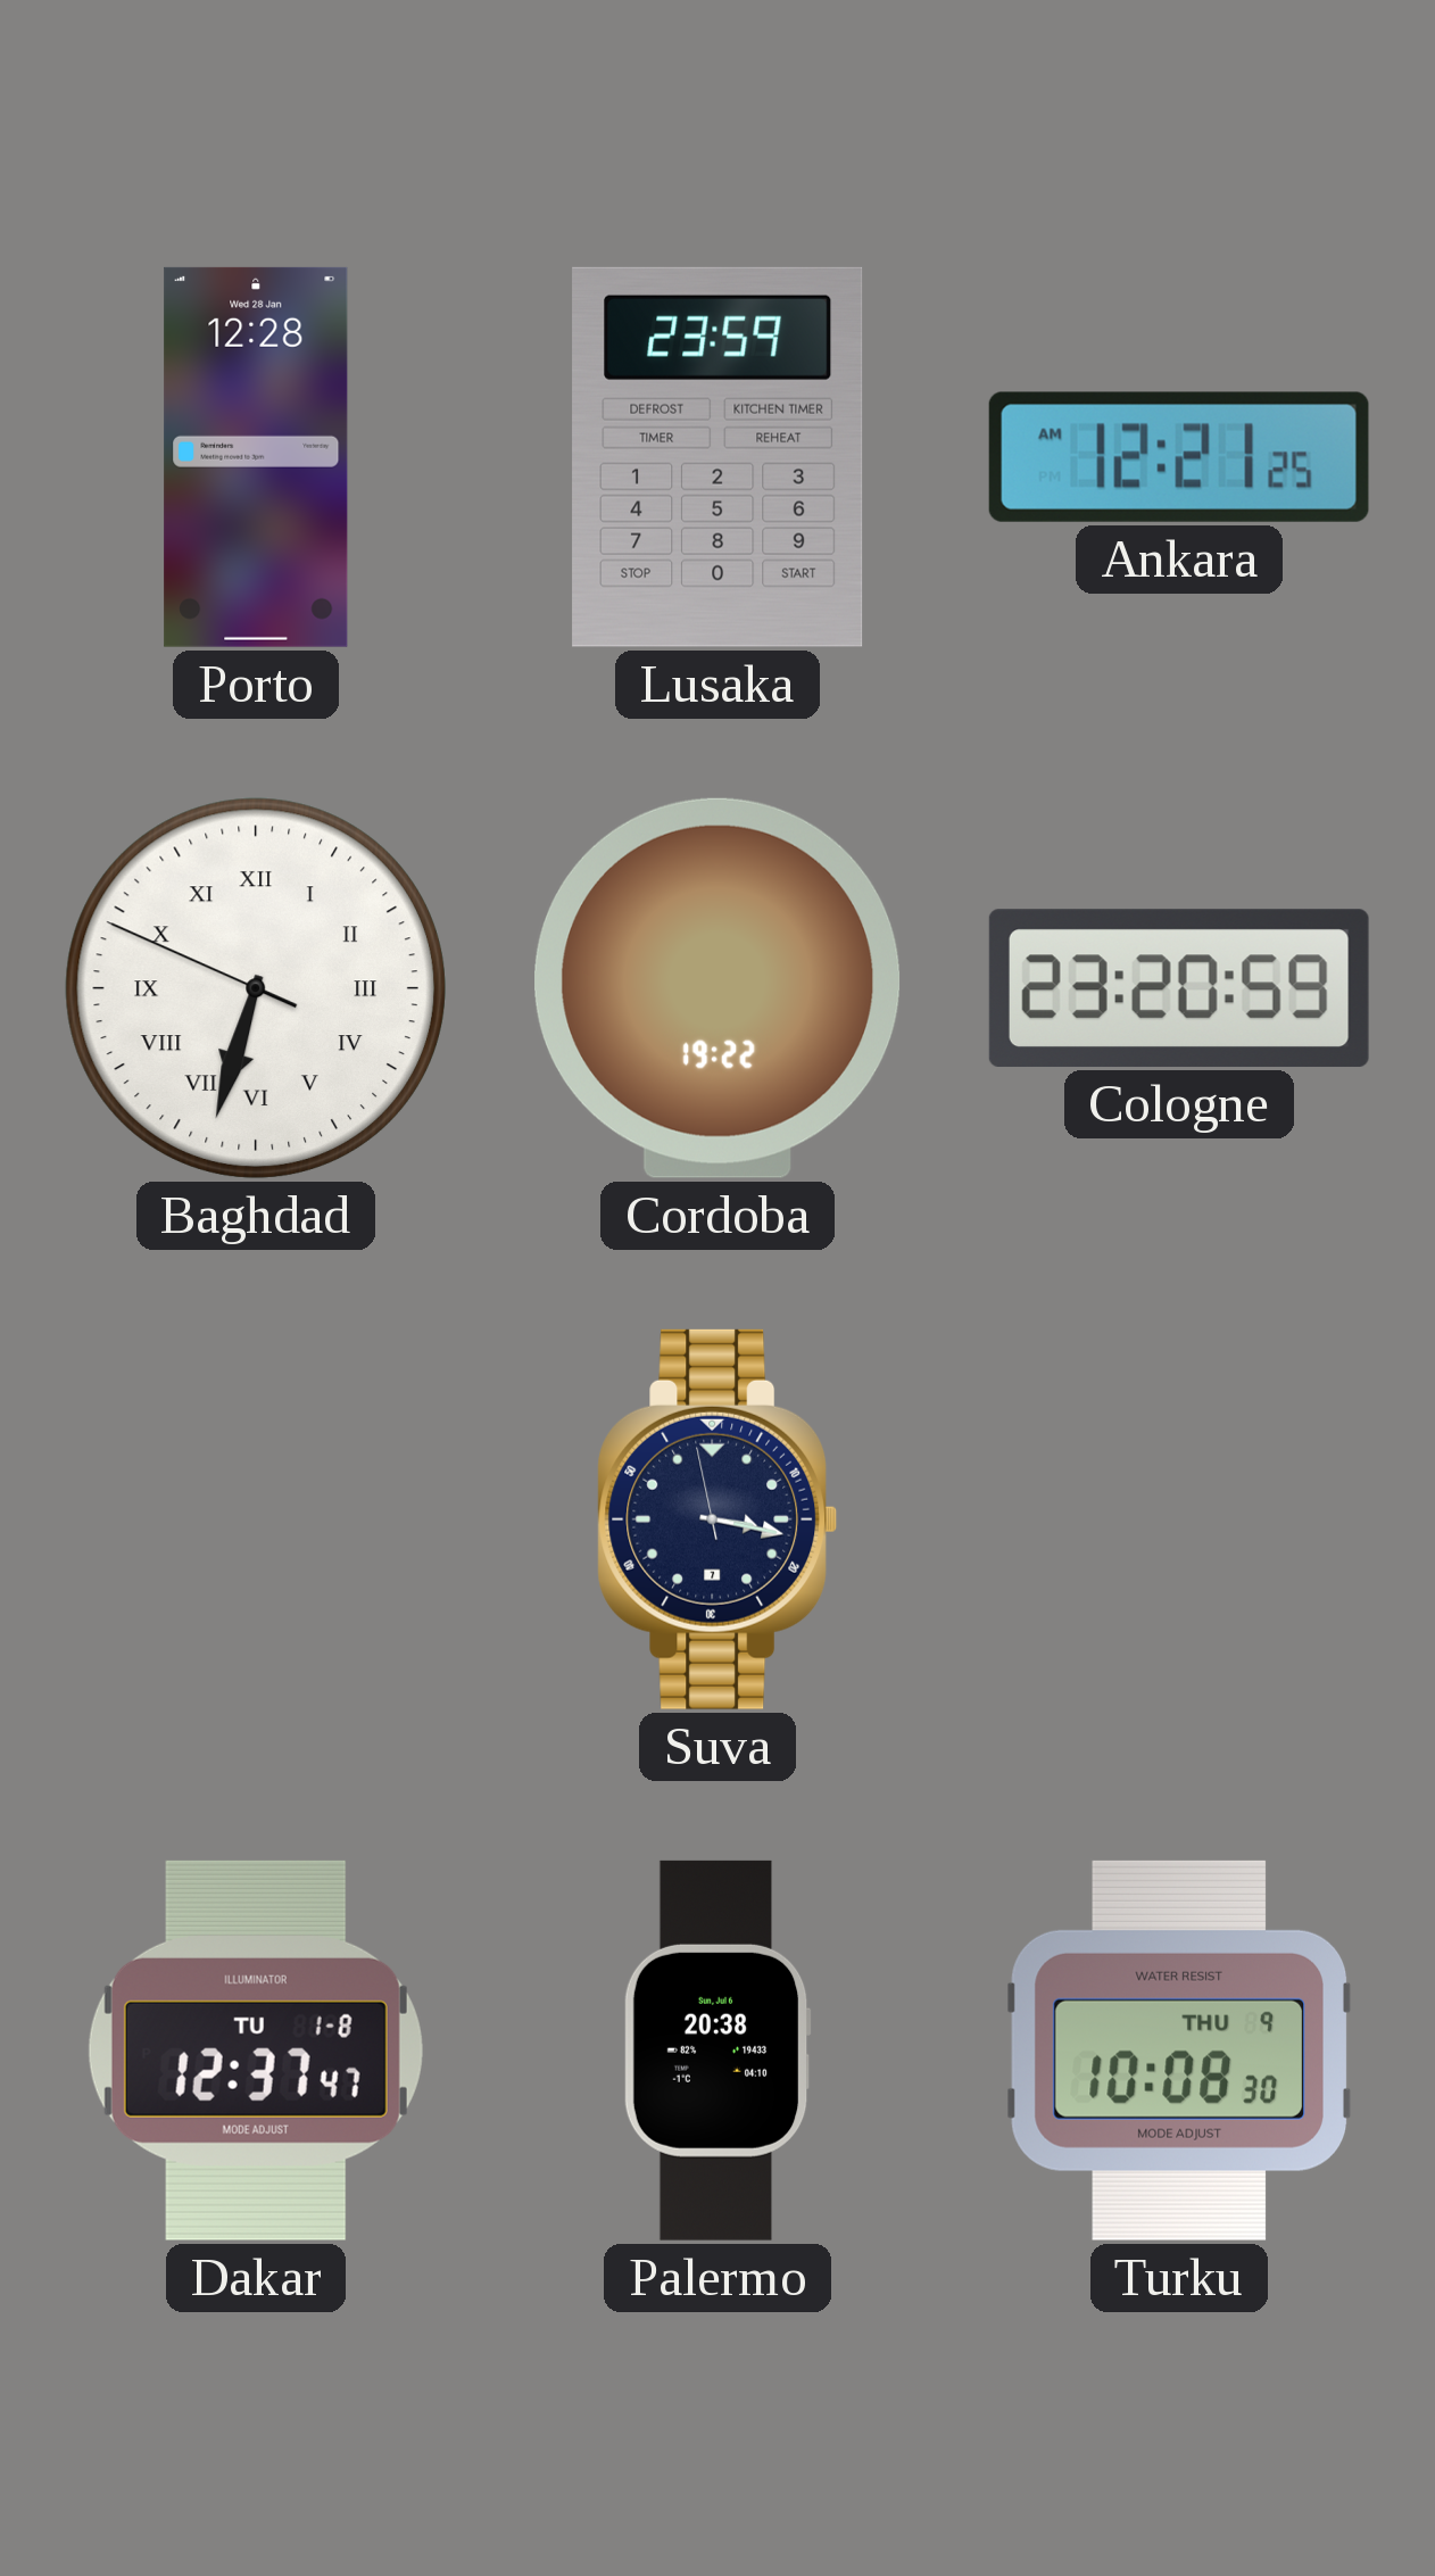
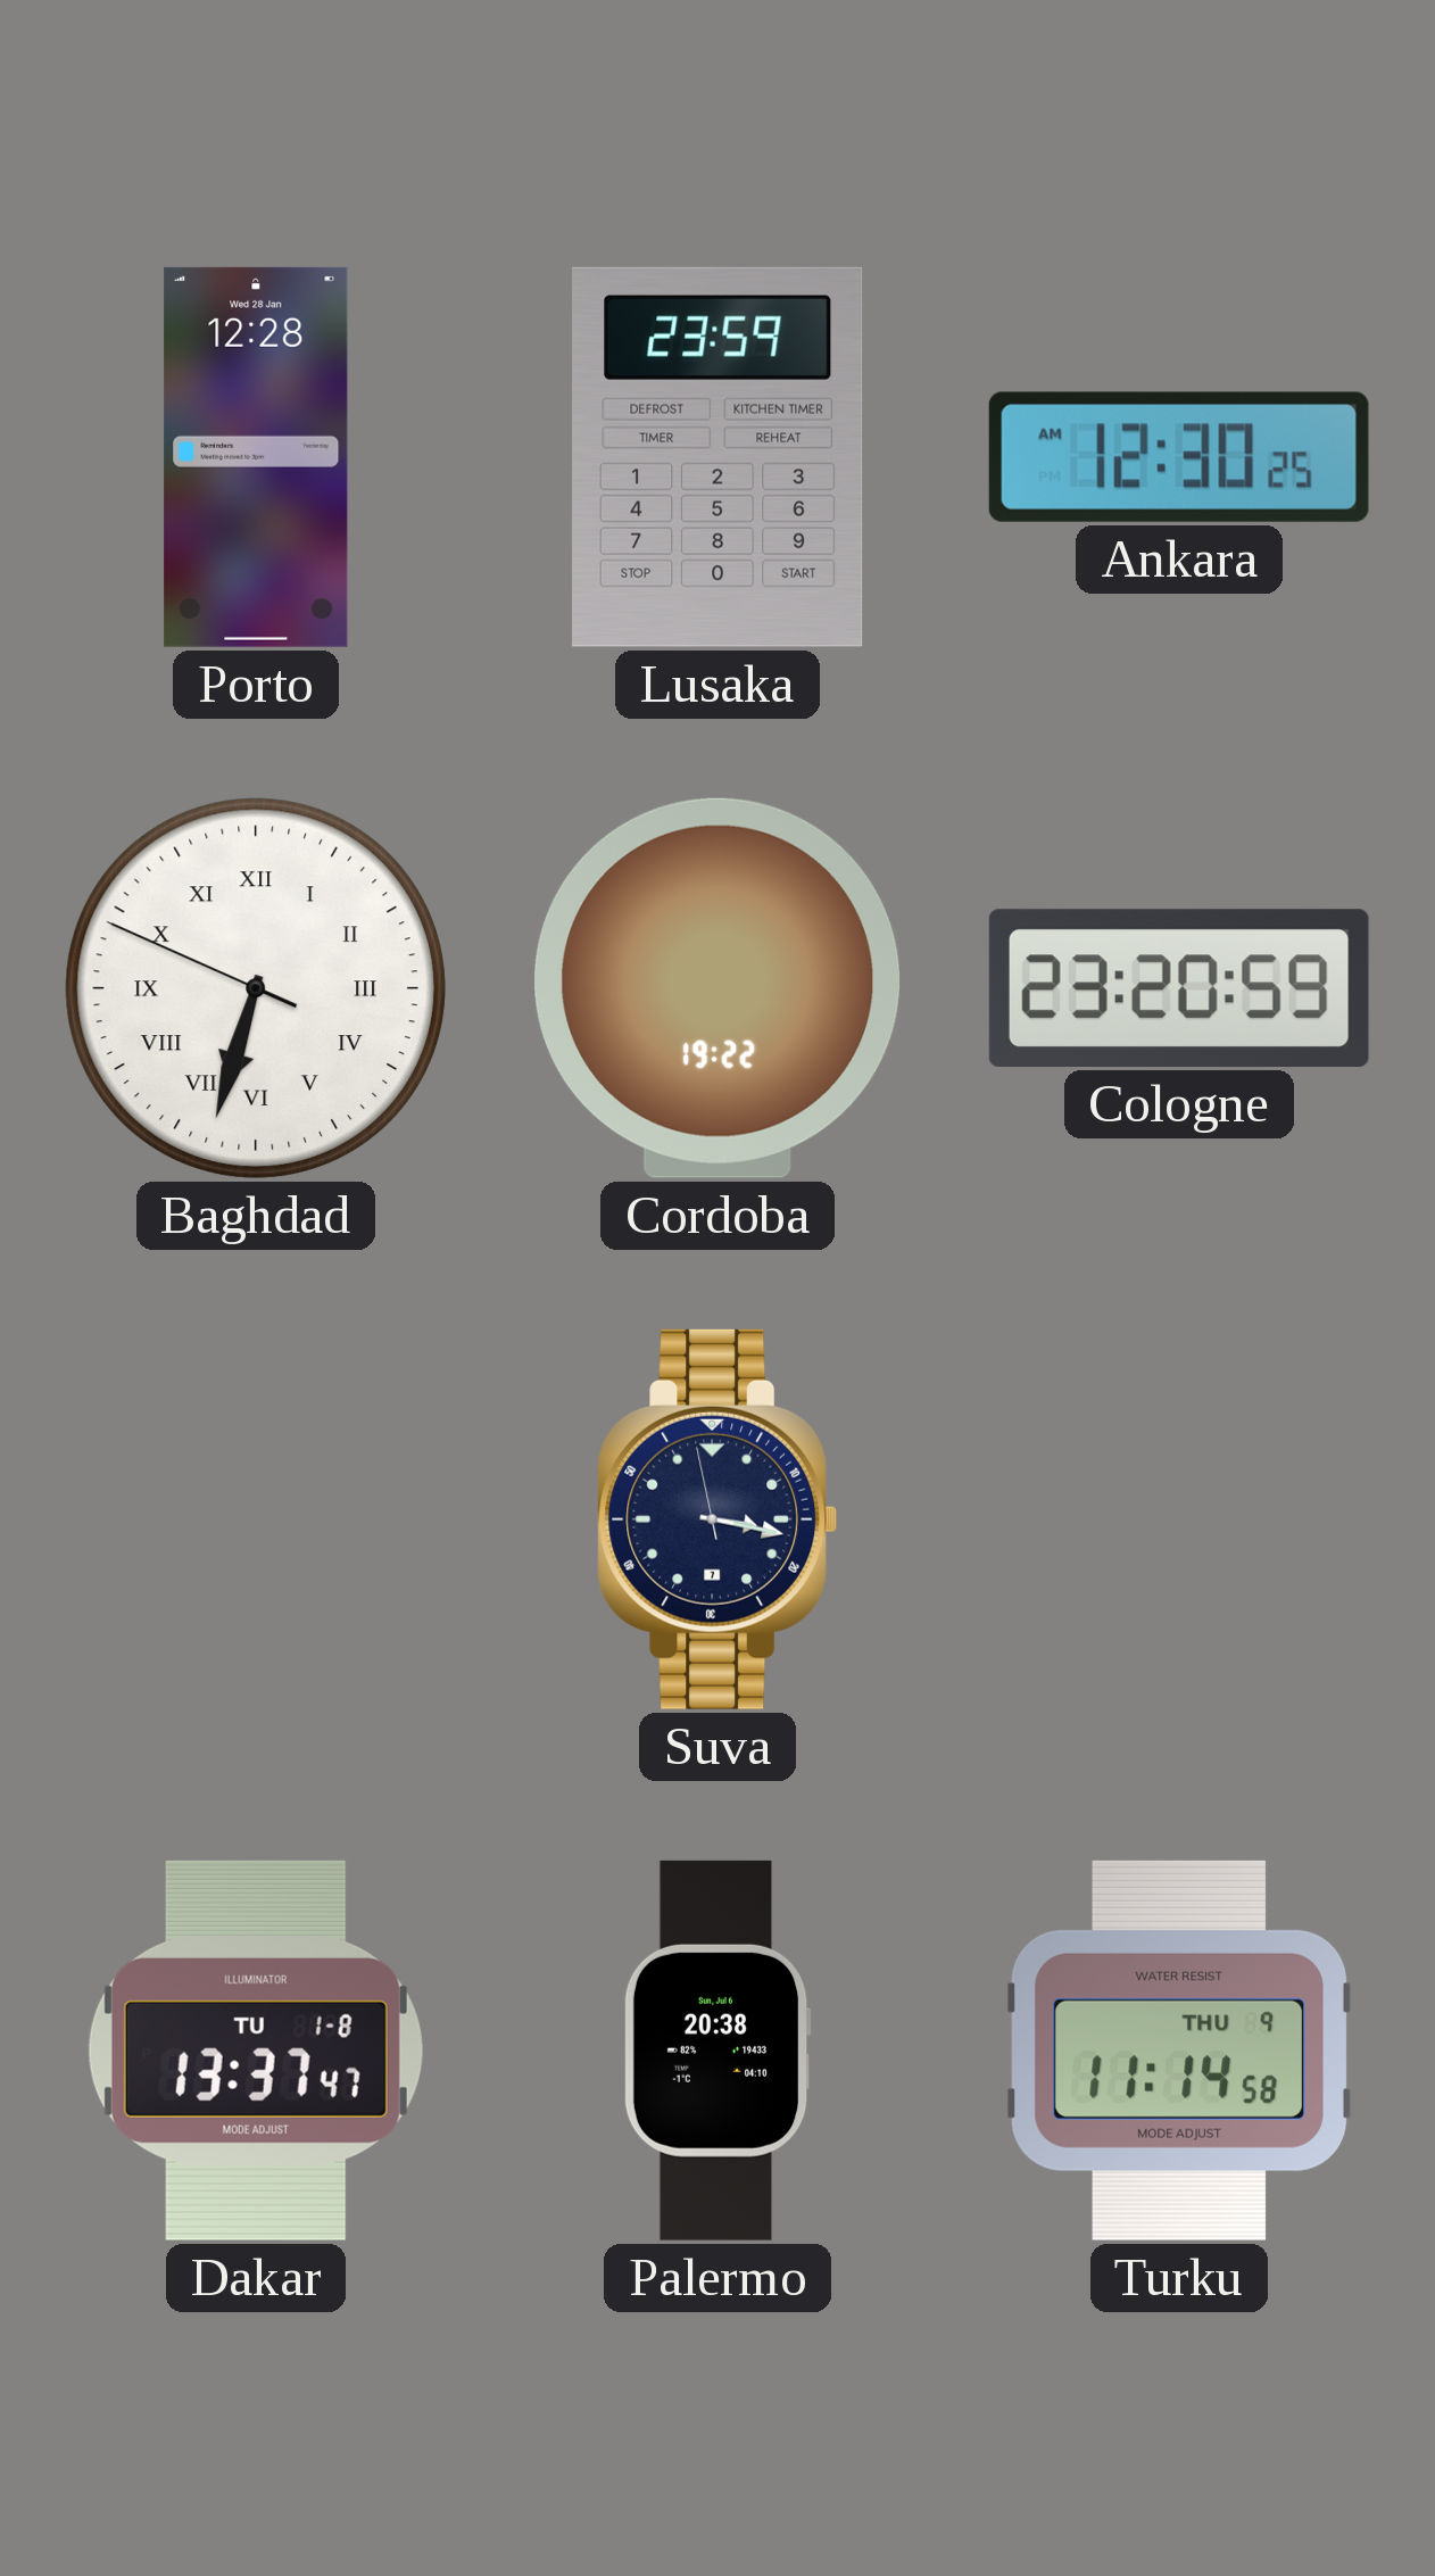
Ankara: 12:21 -> 12:30 (1179, 457)
Dakar: 12:37 -> 13:37 (256, 2051)
Turku: 10:08 -> 11:14 (1179, 2051)
